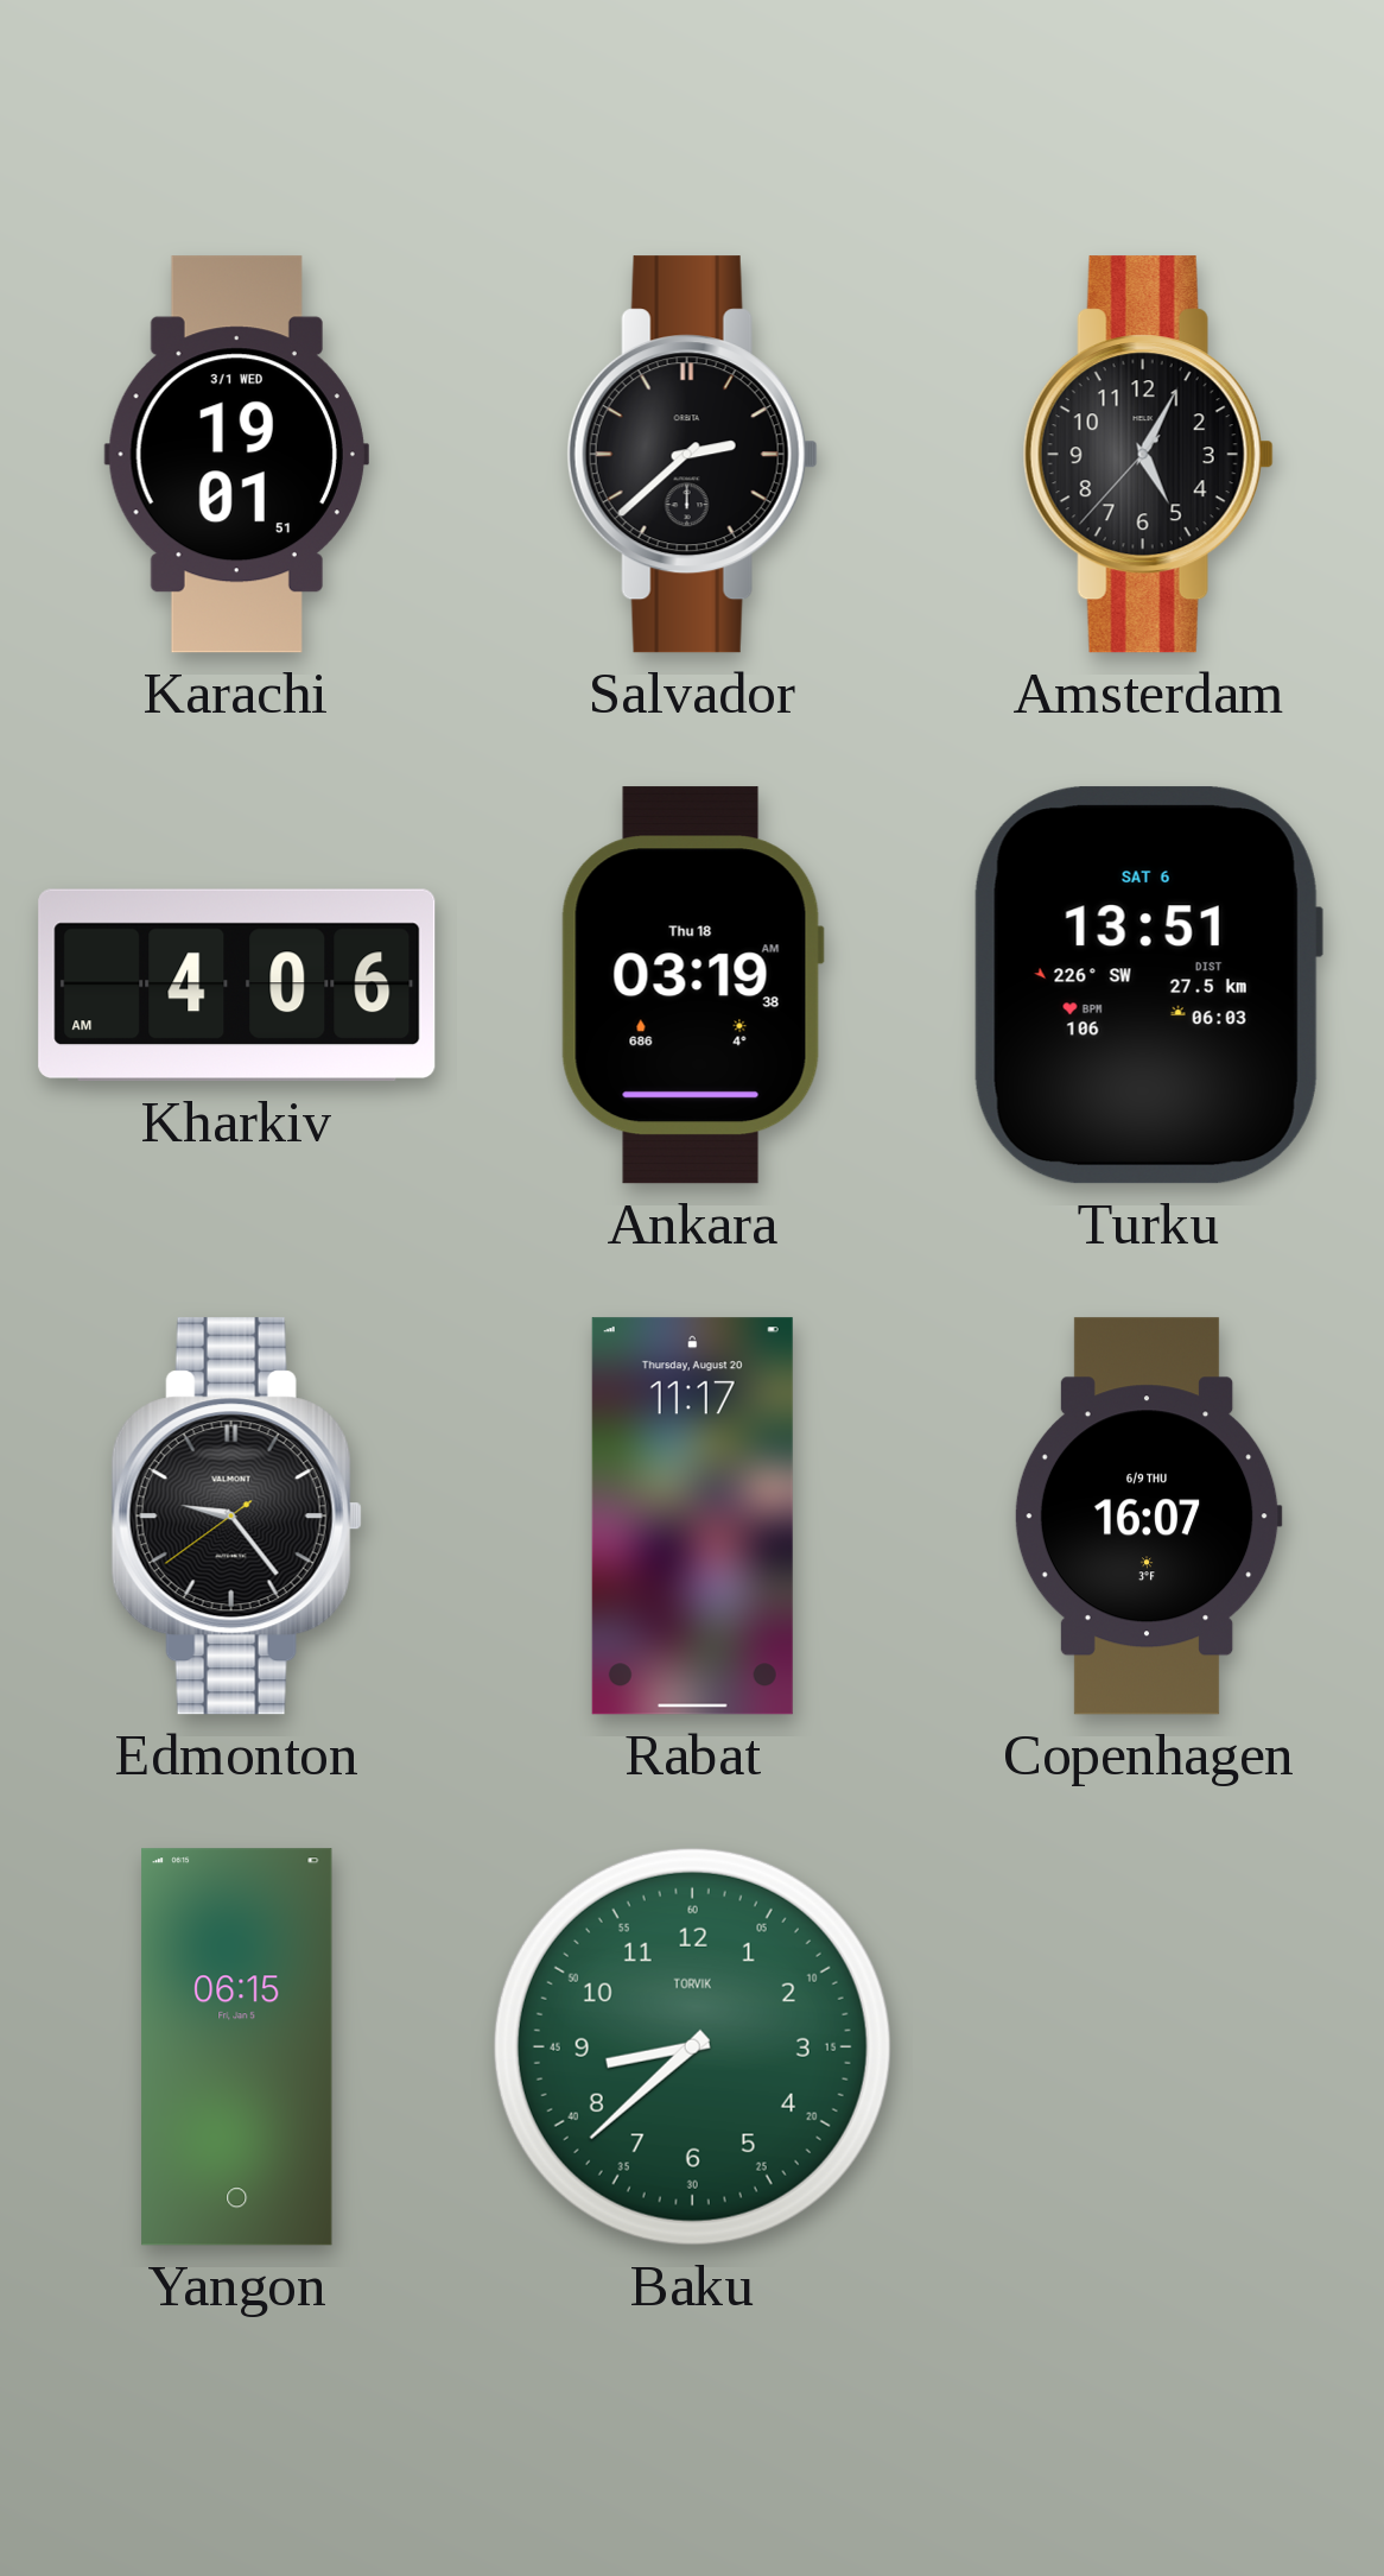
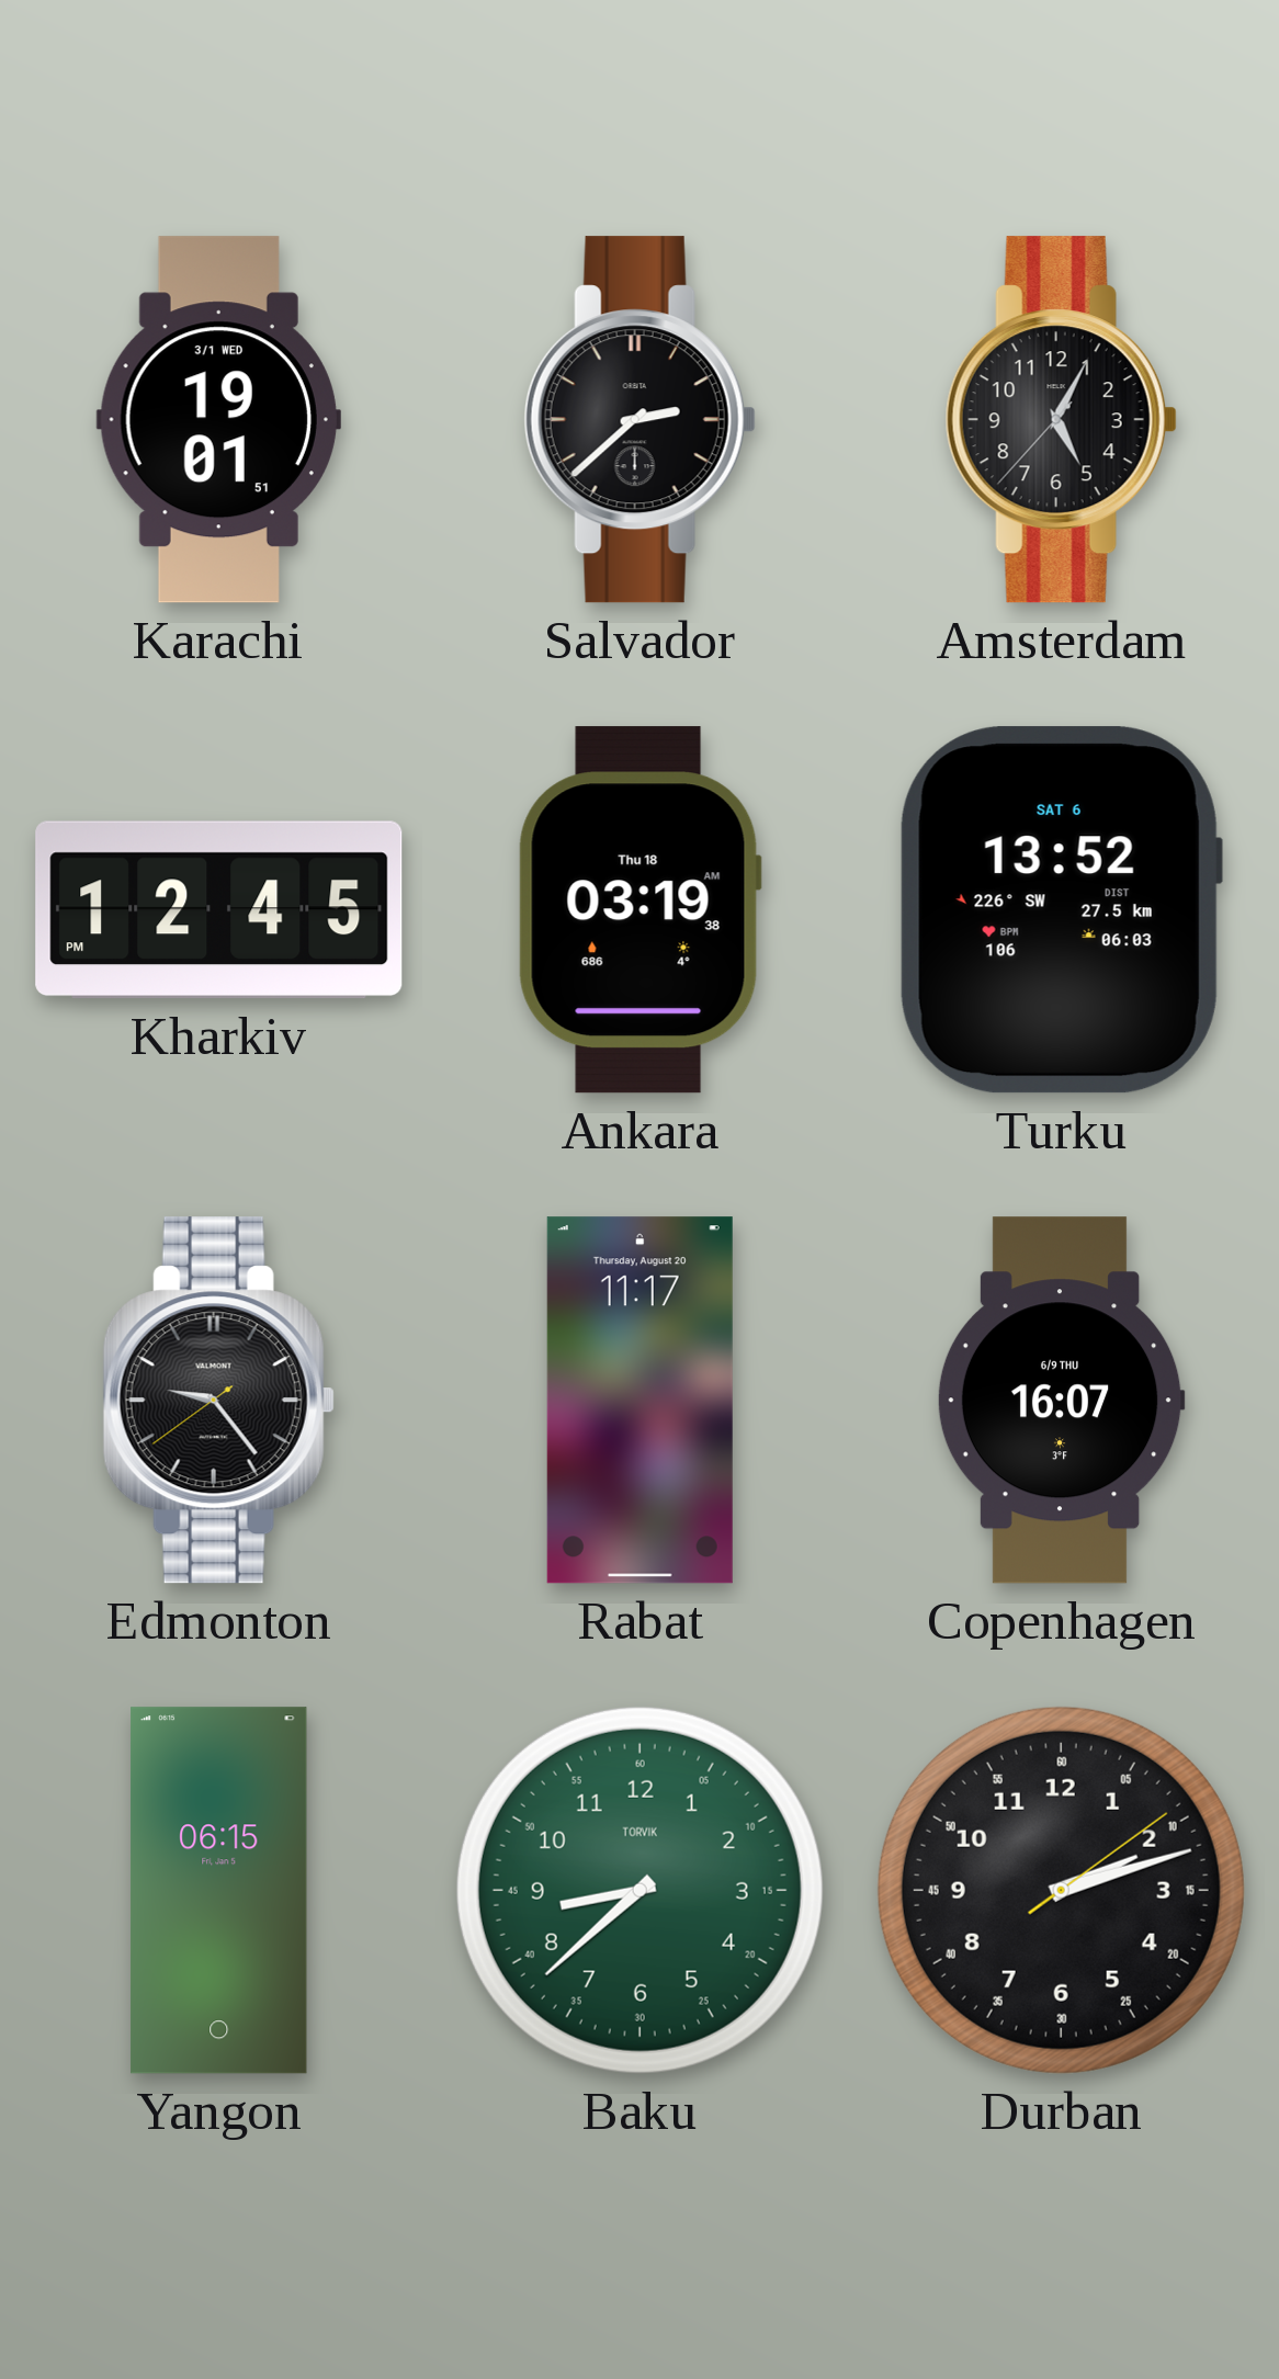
Kharkiv: 4:06 -> 12:45 (219, 910)
Turku: 13:51 -> 13:52 (1061, 910)
Durban: none -> 2:12 (1061, 1890)
